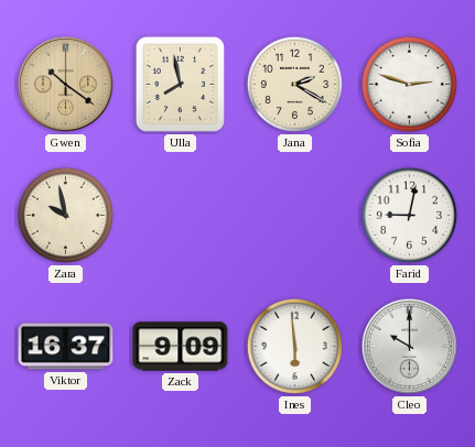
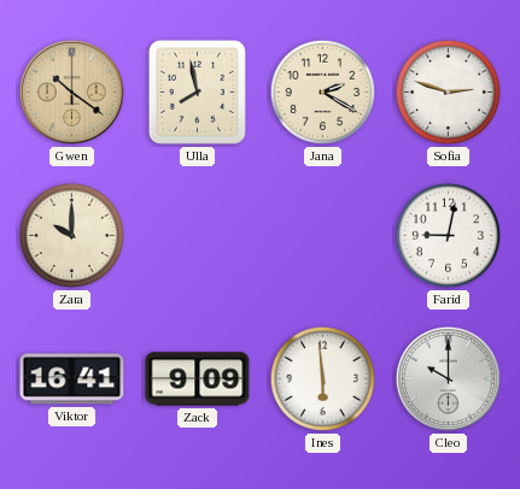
Zara: 9:58 -> 10:00 (71, 235)
Viktor: 16:37 -> 16:41 (72, 379)
